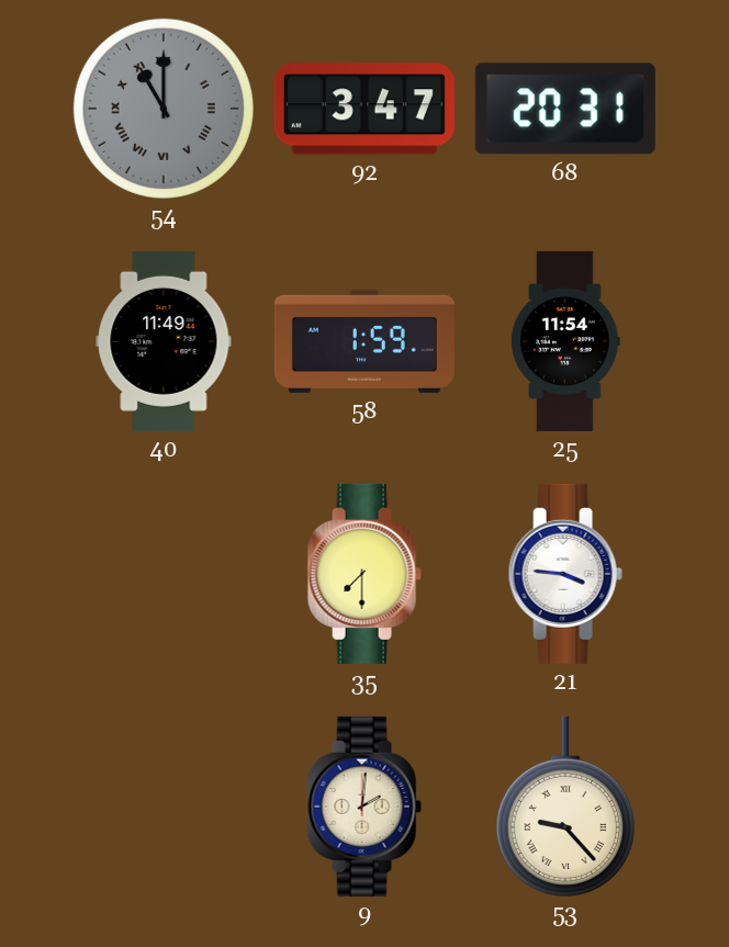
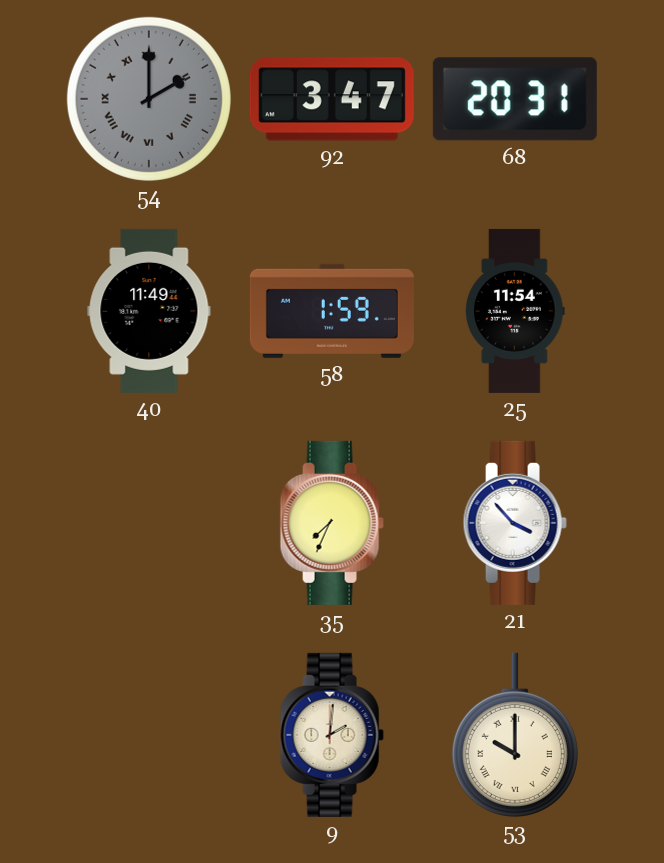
54: 11:00 -> 2:00 (149, 99)
35: 7:30 -> 7:34 (332, 523)
21: 3:46 -> 3:53 (515, 523)
53: 9:23 -> 10:00 (515, 734)
